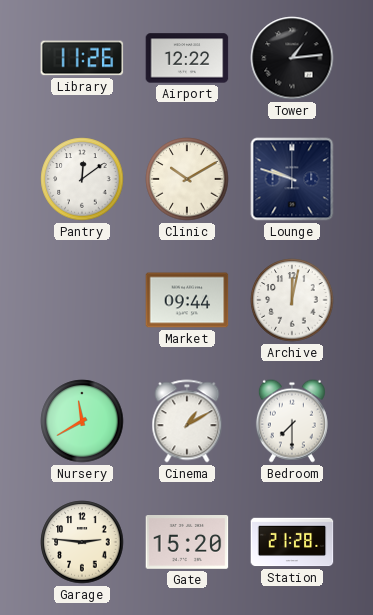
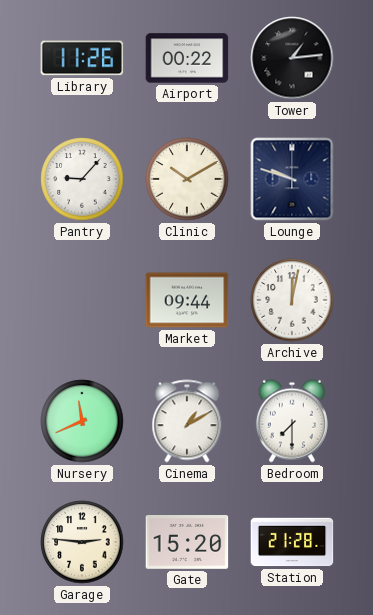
Airport: 12:22 -> 00:22 (187, 58)
Pantry: 12:09 -> 9:07 (82, 179)
Nursery: 11:40 -> 11:41 (82, 421)
